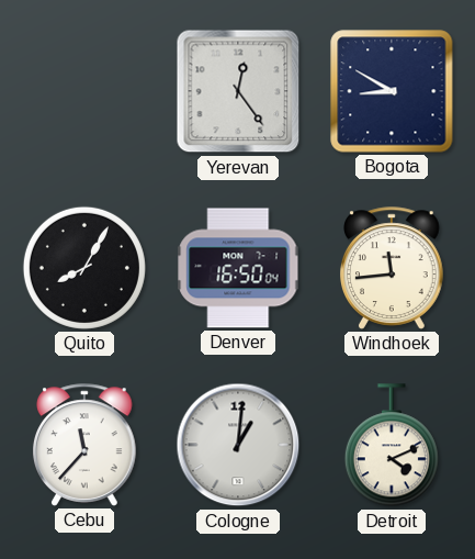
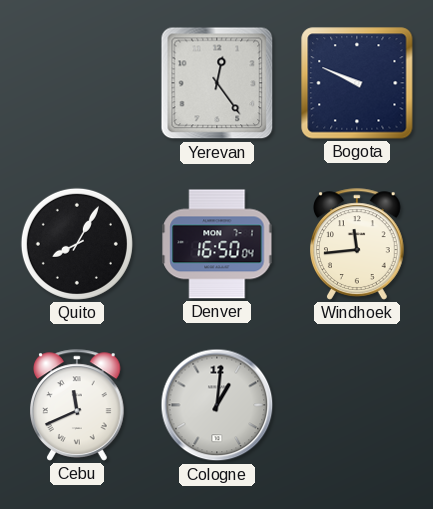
Bogota: 8:50 -> 9:49 (357, 83)
Cebu: 11:37 -> 11:41 (78, 405)
Detroit: 4:11 -> none (392, 446)
